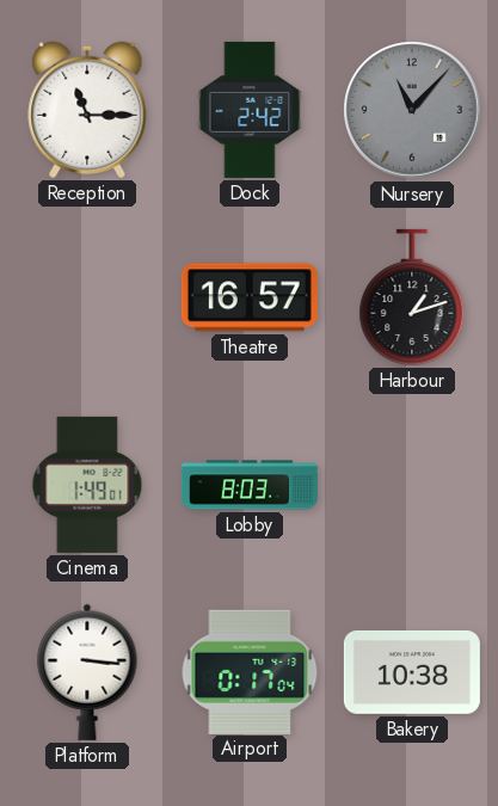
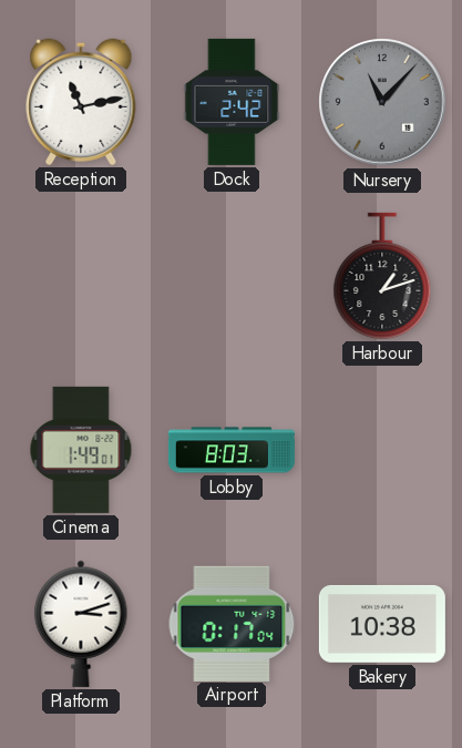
Reception: 11:15 -> 11:13 (81, 102)
Theatre: 16:57 -> none (250, 297)
Platform: 3:16 -> 3:12 (81, 624)
